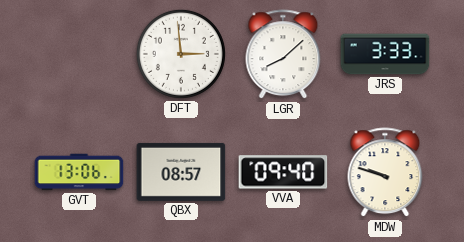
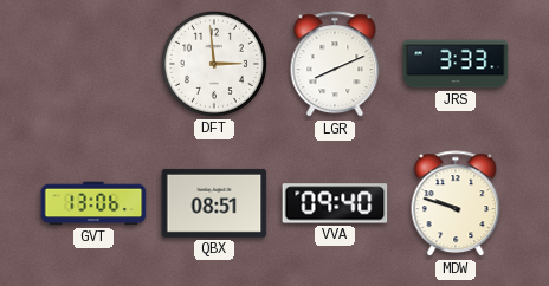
LGR: 8:08 -> 8:11 (335, 65)
QBX: 08:57 -> 08:51 (214, 203)
